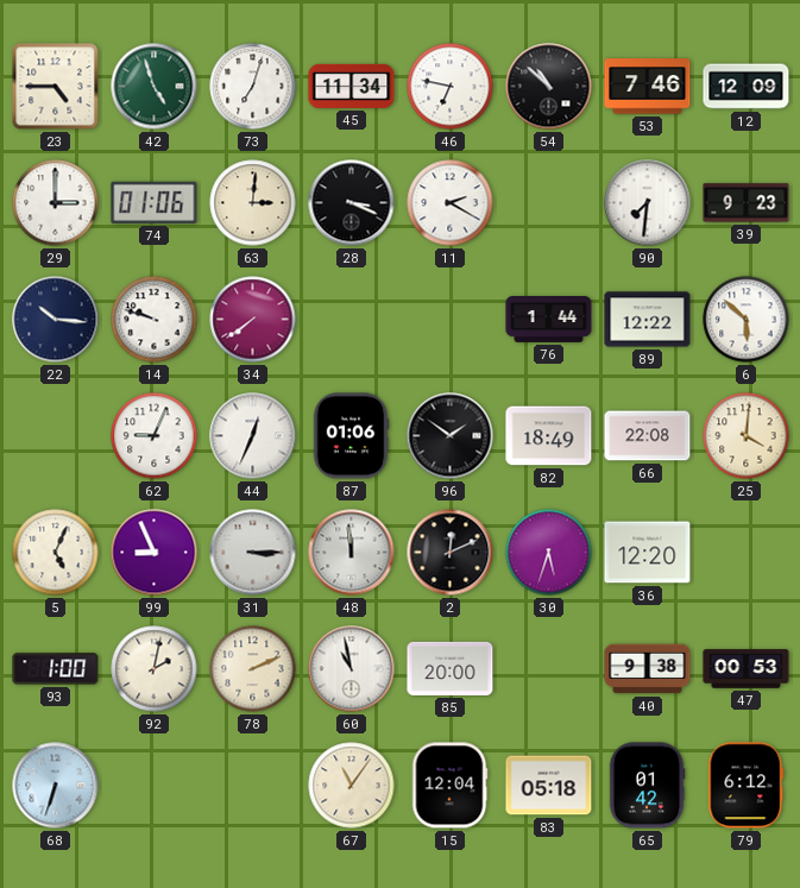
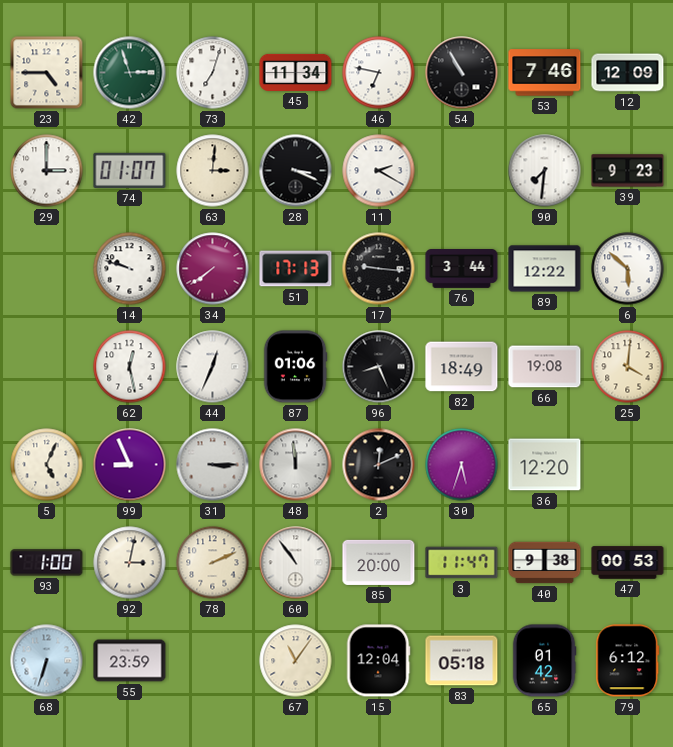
42: 4:57 -> 2:57 (130, 73)
54: 10:52 -> 10:55 (462, 73)
74: 01:06 -> 01:07 (130, 170)
22: 10:16 -> none (56, 320)
51: none -> 17:13 (296, 269)
17: none -> 9:16 (379, 269)
76: 1:44 -> 3:44 (462, 269)
62: 9:04 -> 12:28 (130, 367)
96: 1:51 -> 8:26 (379, 367)
66: 22:08 -> 19:08 (545, 367)
92: 2:02 -> 3:02 (130, 563)
60: 10:58 -> 10:54 (296, 563)
3: none -> 11:47 (462, 563)
55: none -> 23:59 (130, 661)
